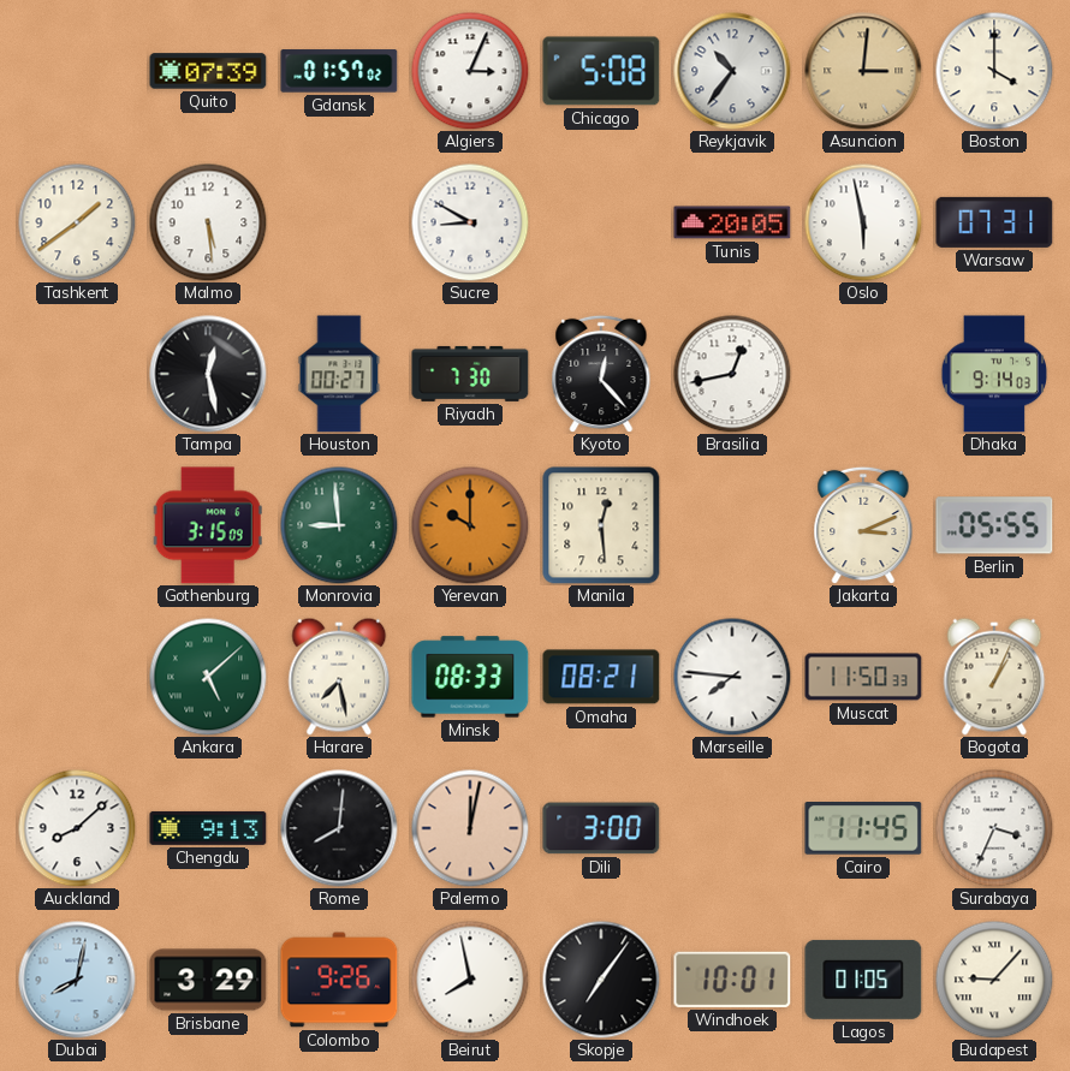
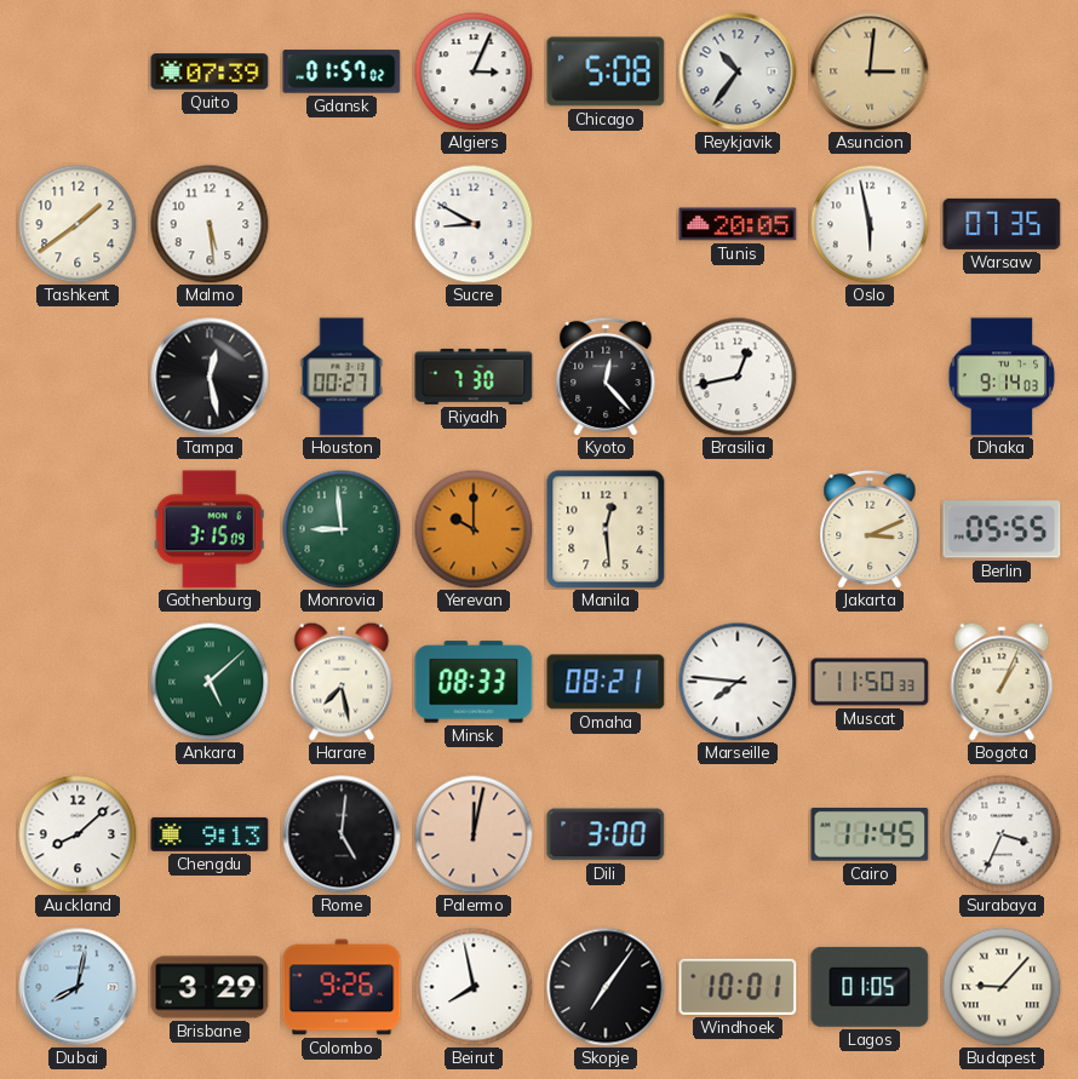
Boston: 4:00 -> none (994, 71)
Warsaw: 07:31 -> 07:35 (1002, 224)
Rome: 8:01 -> 5:01 (342, 834)
